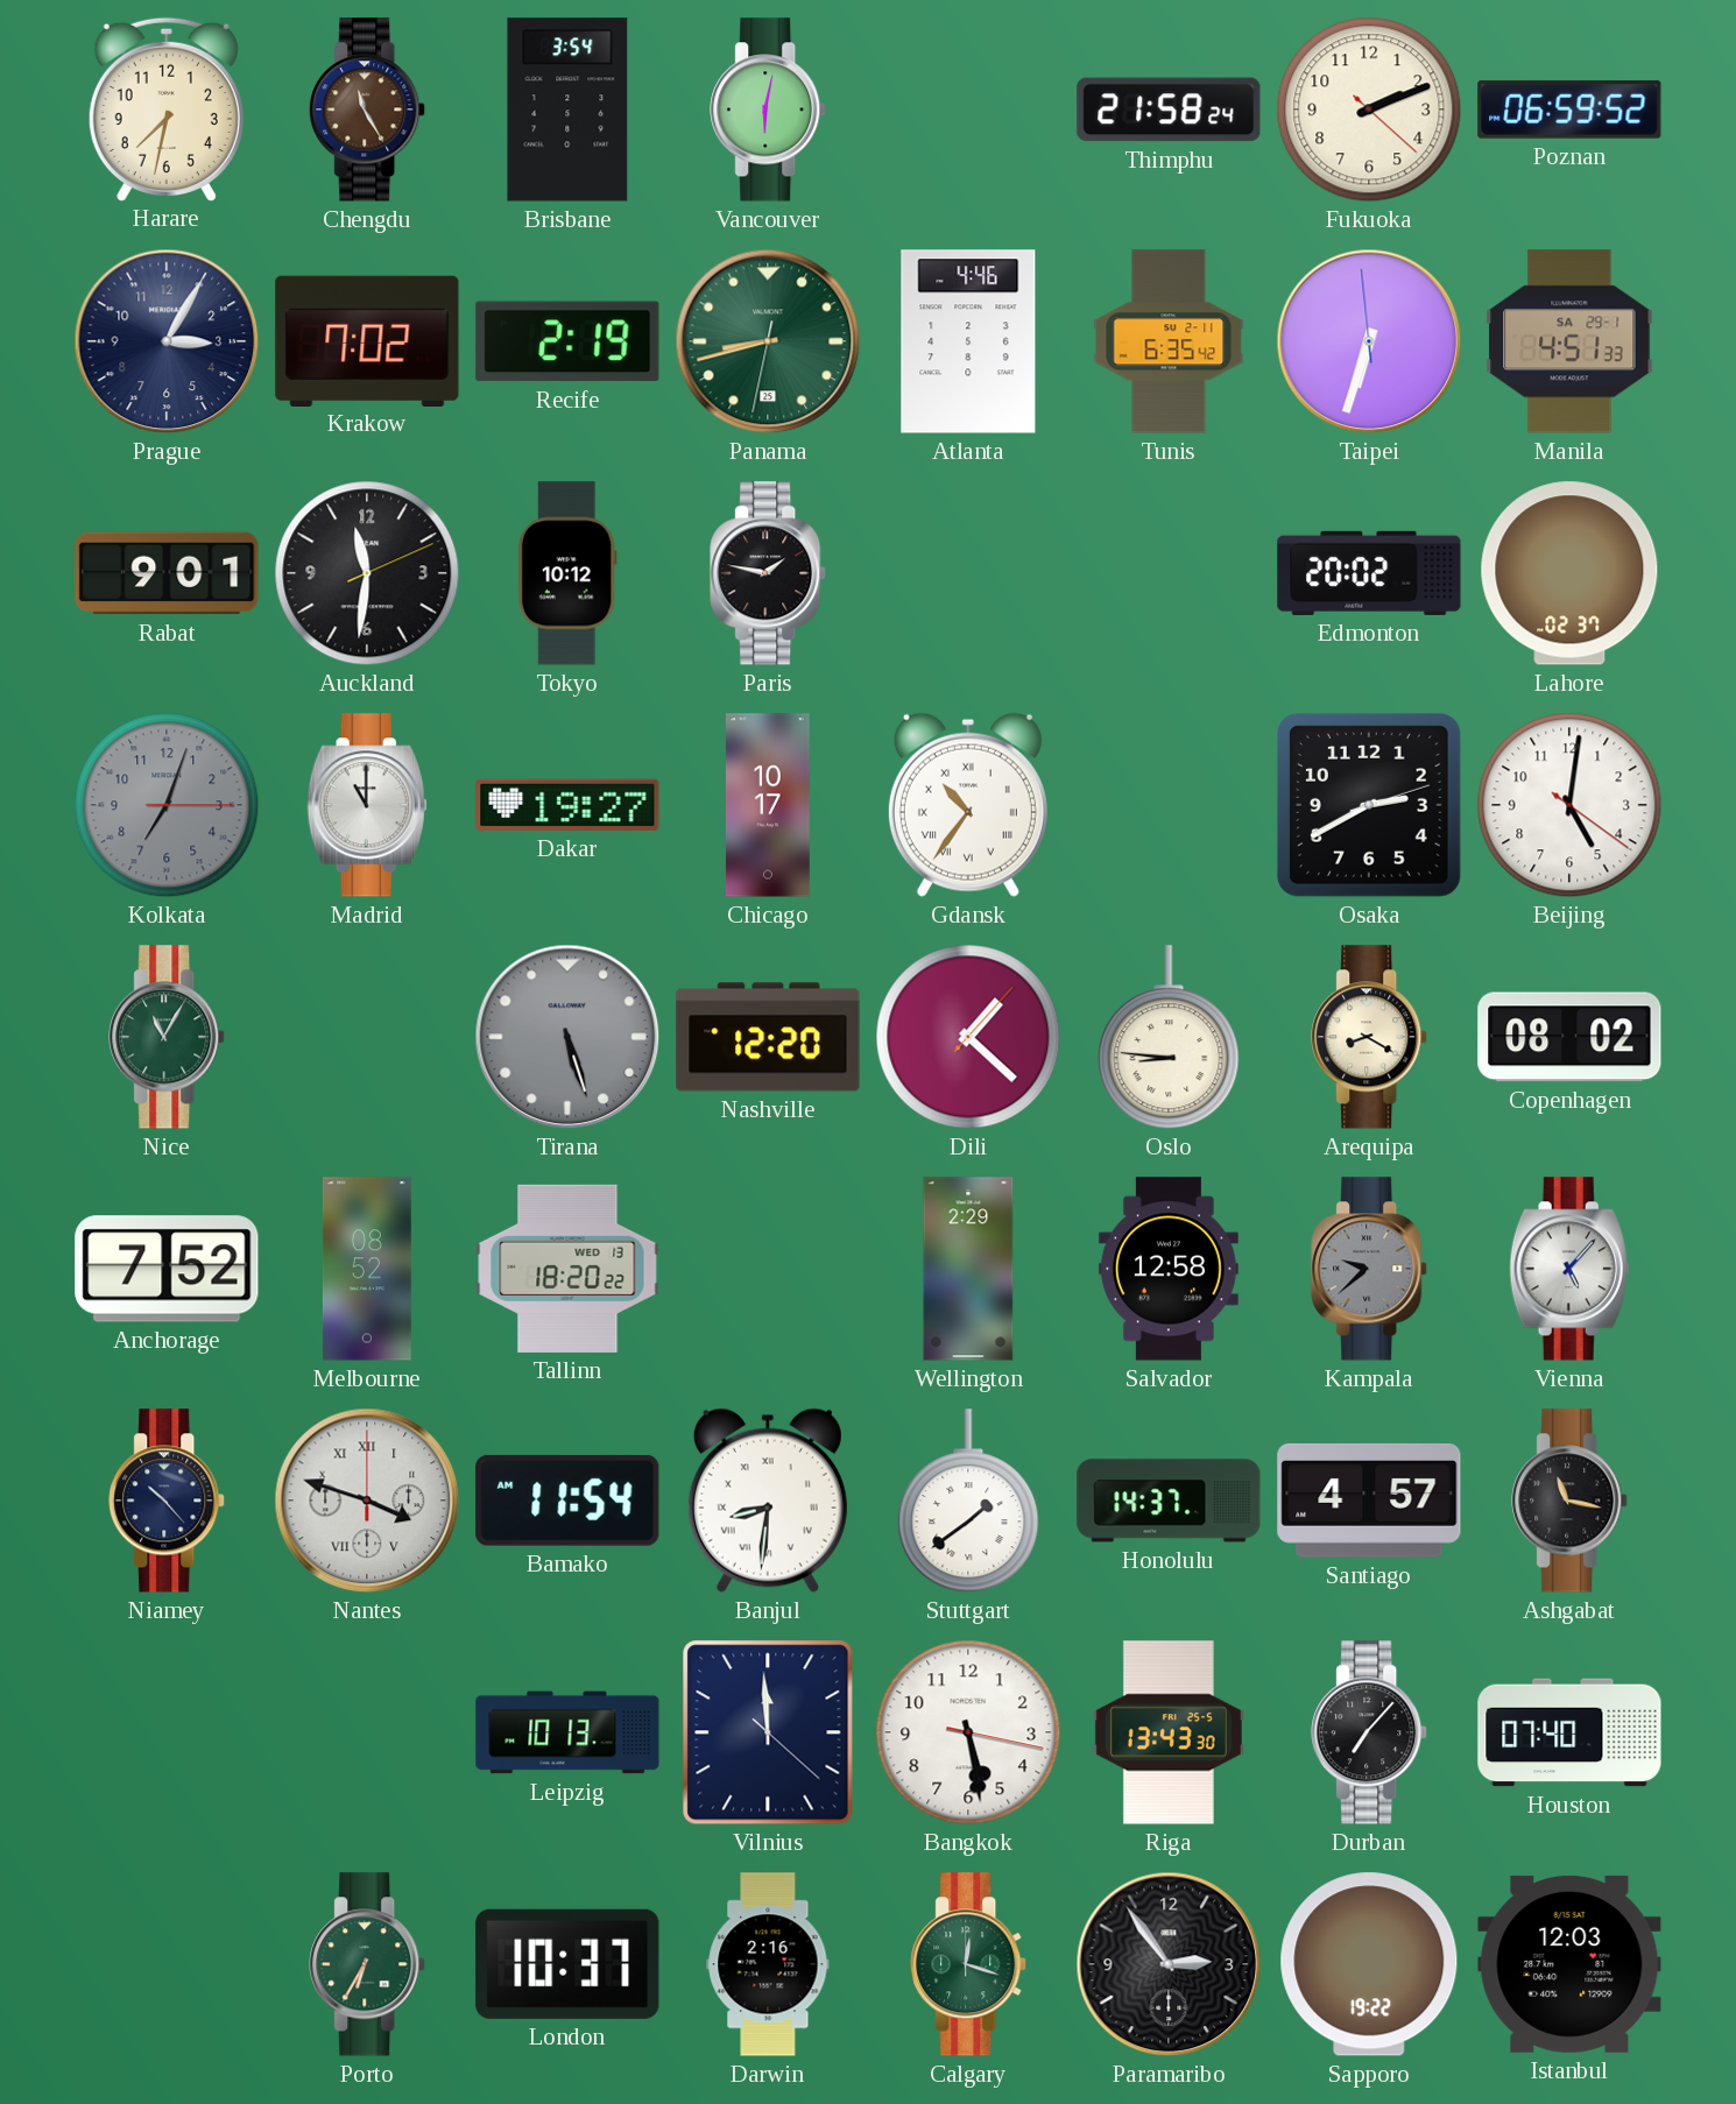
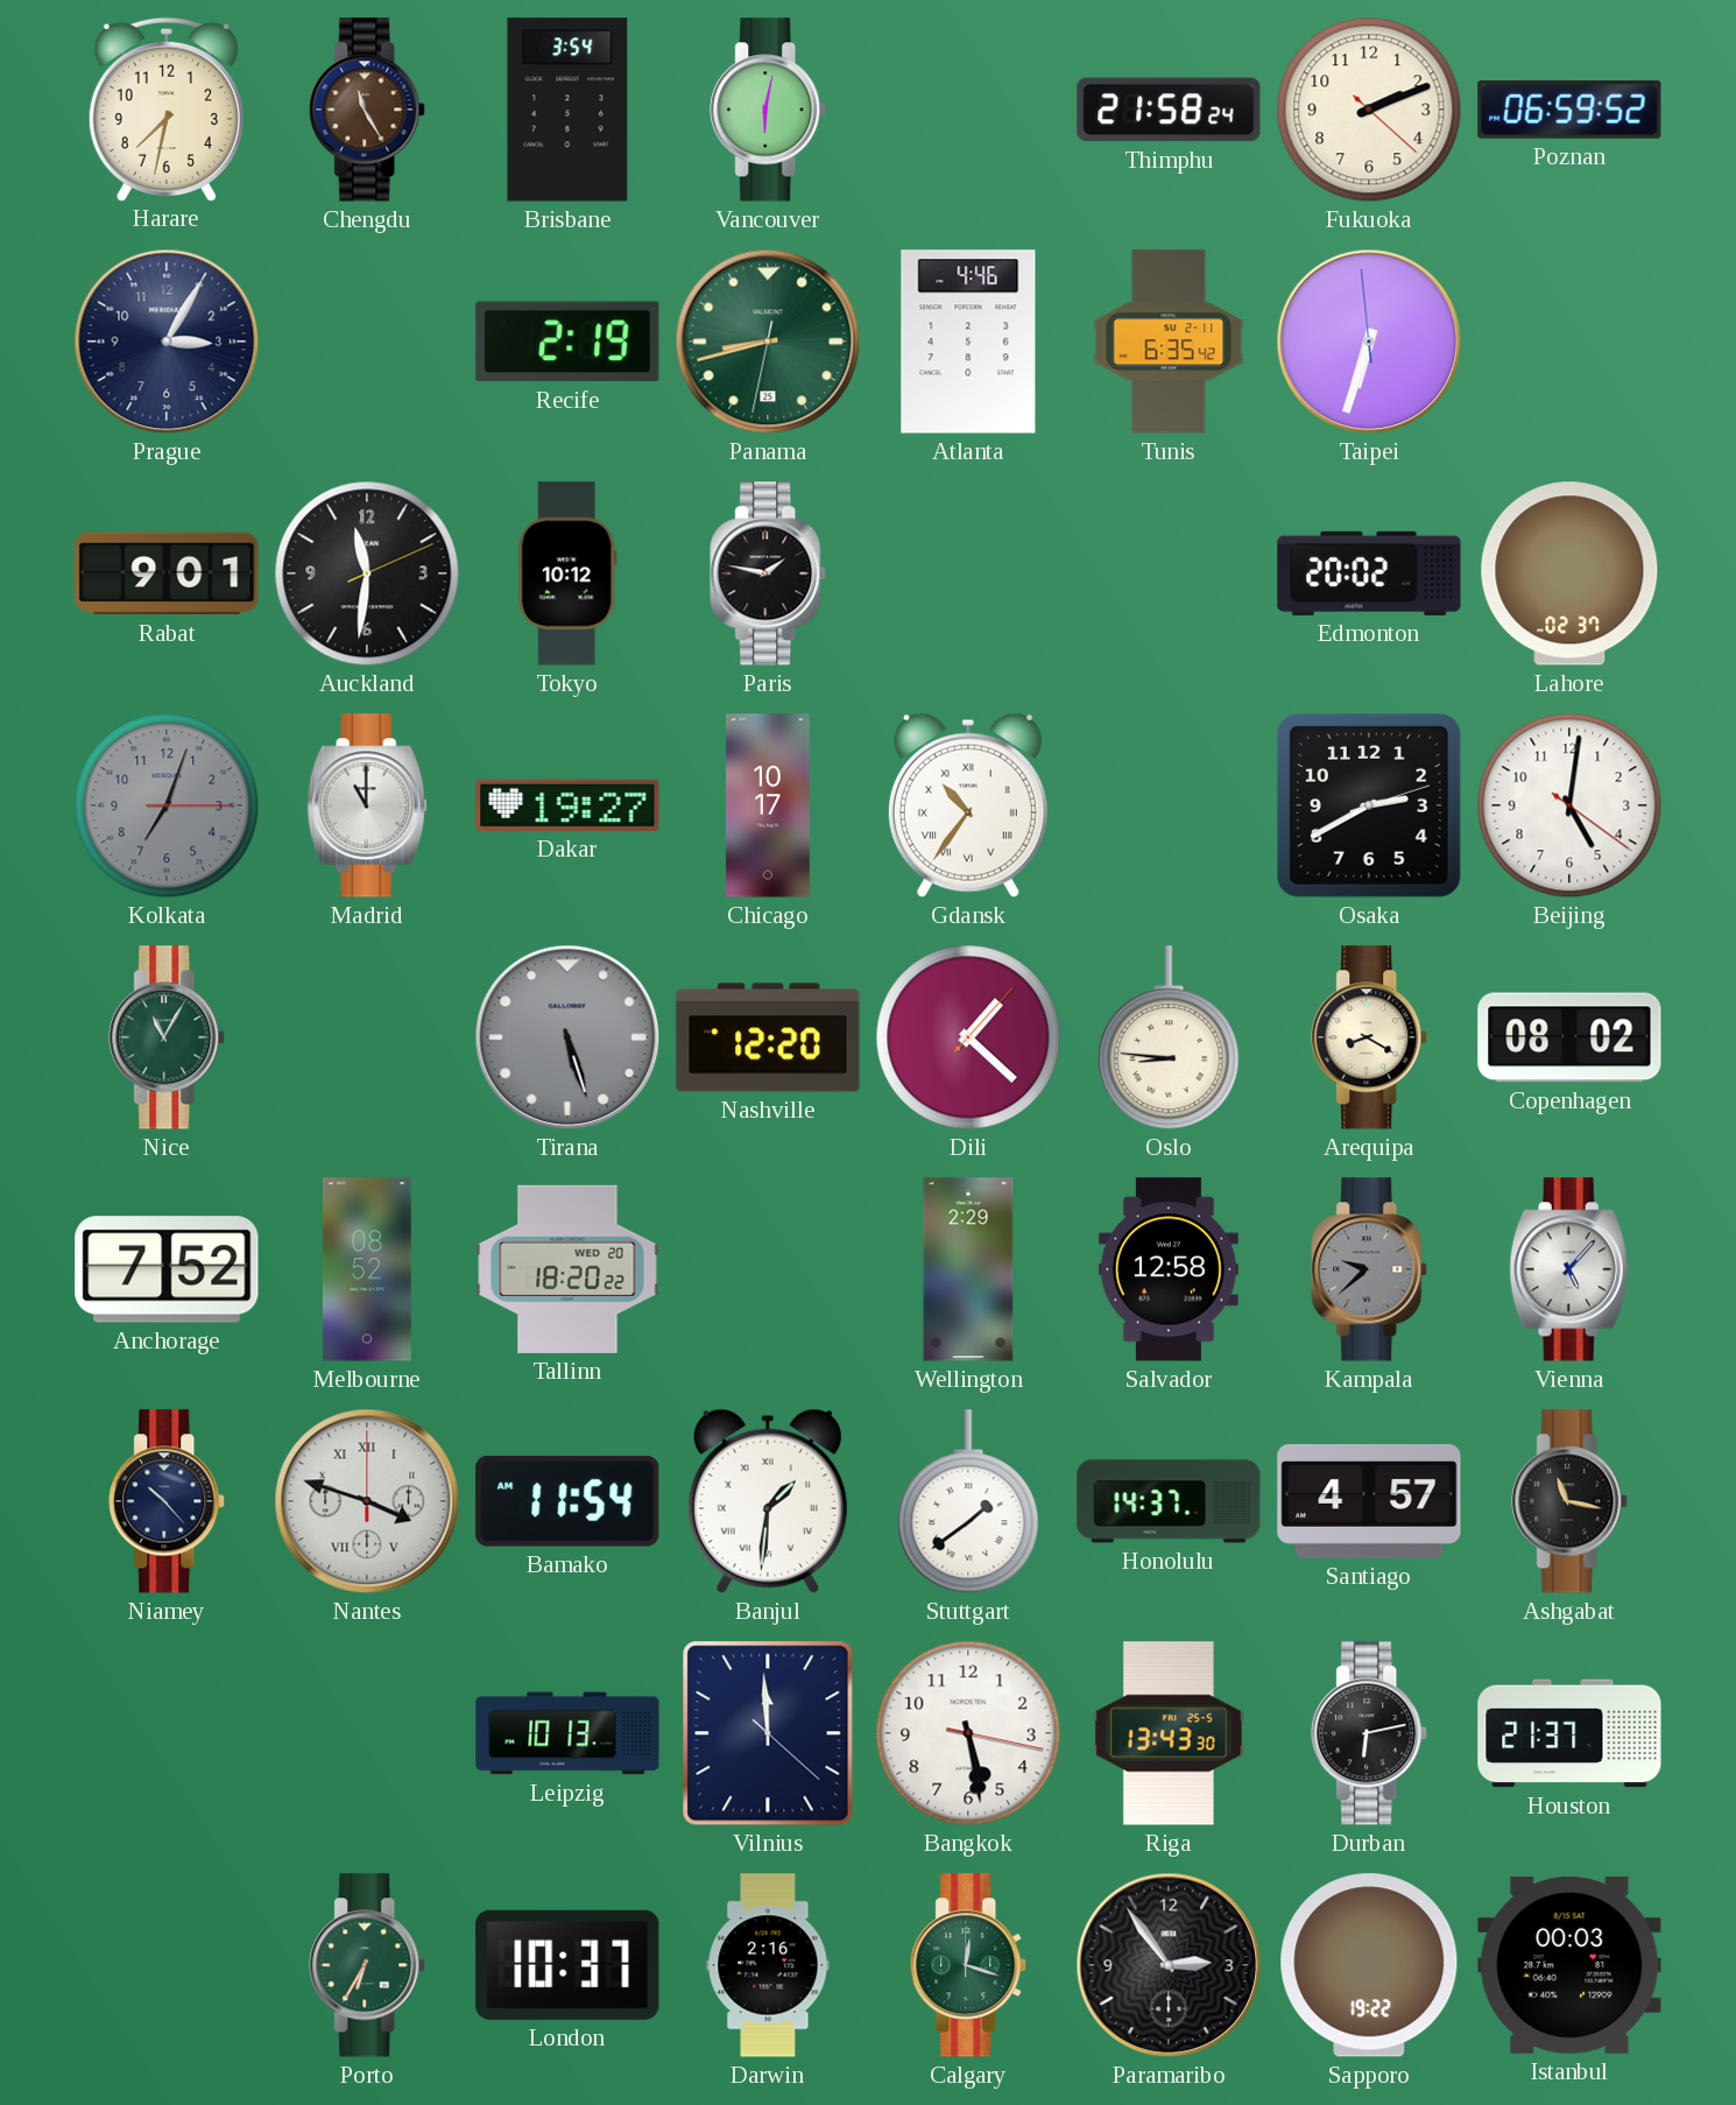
Krakow: 7:02 -> none (367, 340)
Manila: 4:51 -> none (1569, 341)
Tallinn date: WED 13 -> WED 20 (567, 1269)
Banjul: 8:31 -> 1:31 (768, 1501)
Durban: 7:07 -> 6:13 (1370, 1733)
Houston: 07:40 -> 21:37 (1569, 1733)
Istanbul: 12:03 -> 00:03 (1569, 1965)
